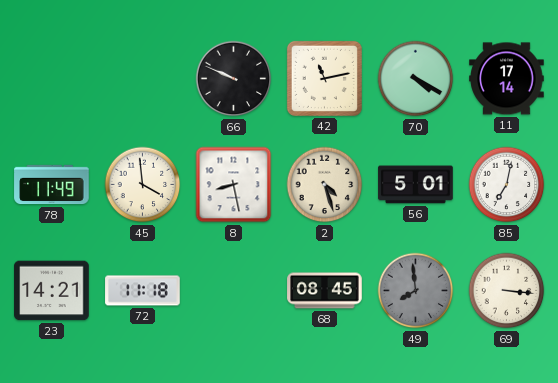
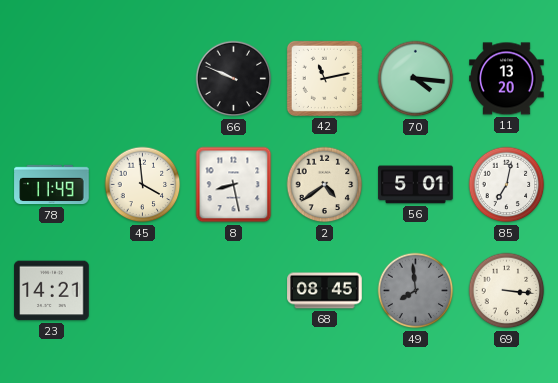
70: 4:20 -> 4:16 (416, 79)
11: 17:14 -> 13:20 (507, 79)
2: 4:27 -> 4:39 (325, 185)
72: 11:18 -> none (143, 291)
